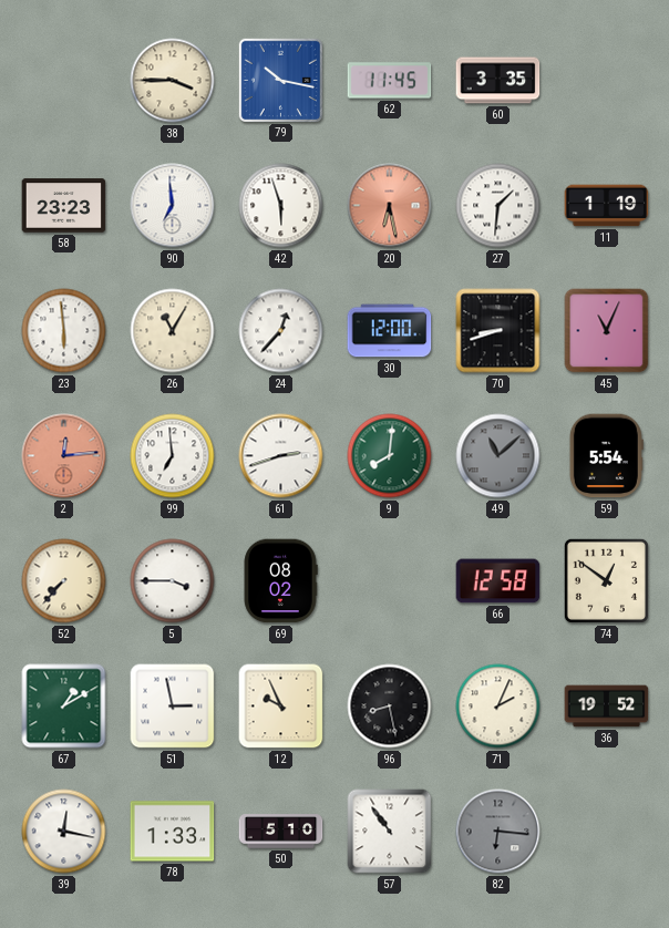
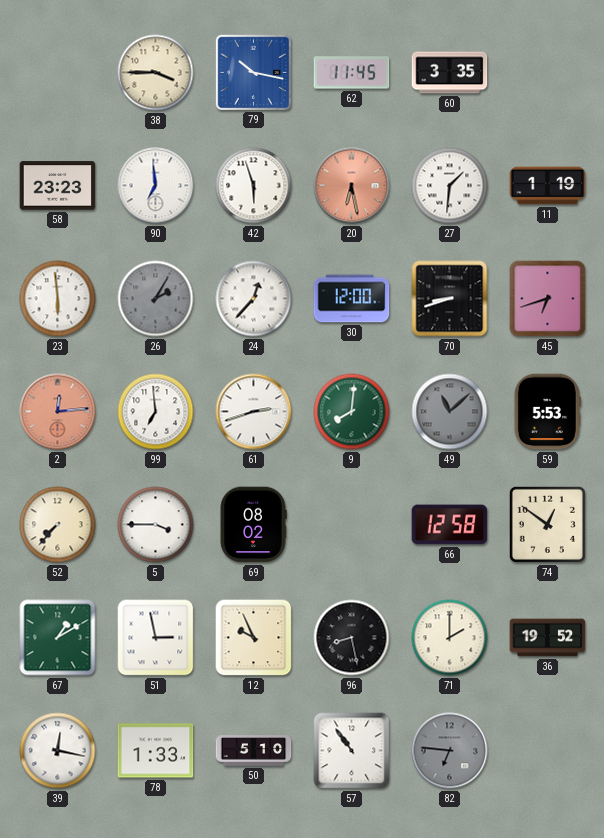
26: 11:05 -> 2:05 (156, 299)
26 dial: cream -> grey (156, 299)
45: 11:04 -> 6:42 (548, 299)
59: 5:54 -> 5:53 (547, 412)
71: 2:04 -> 2:00 (450, 638)
82: 6:16 -> 6:46 (450, 751)
